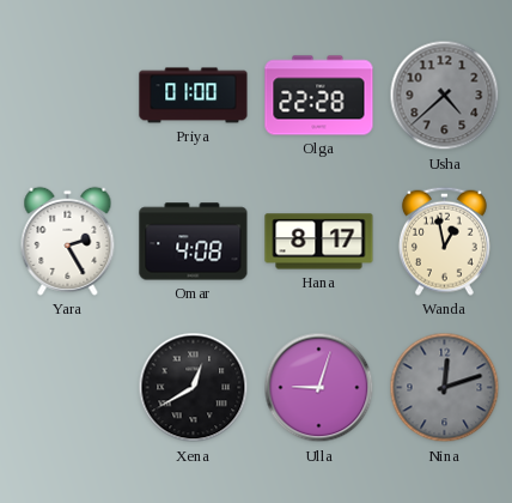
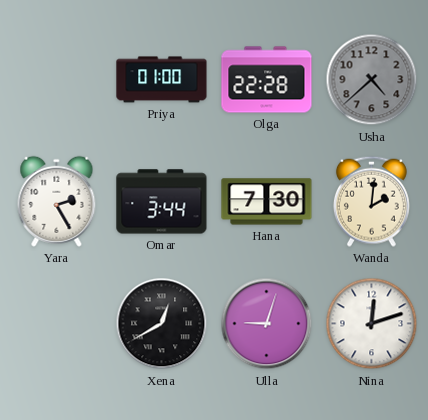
Omar: 4:08 -> 3:44 (162, 202)
Hana: 8:17 -> 7:30 (267, 202)
Wanda: 12:58 -> 2:01 (371, 201)
Nina dial: grey -> white (372, 324)
